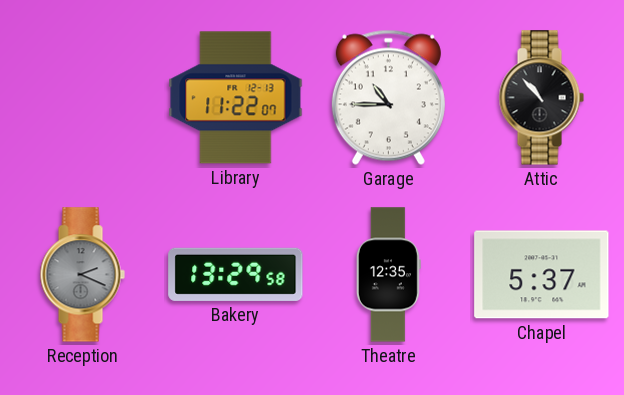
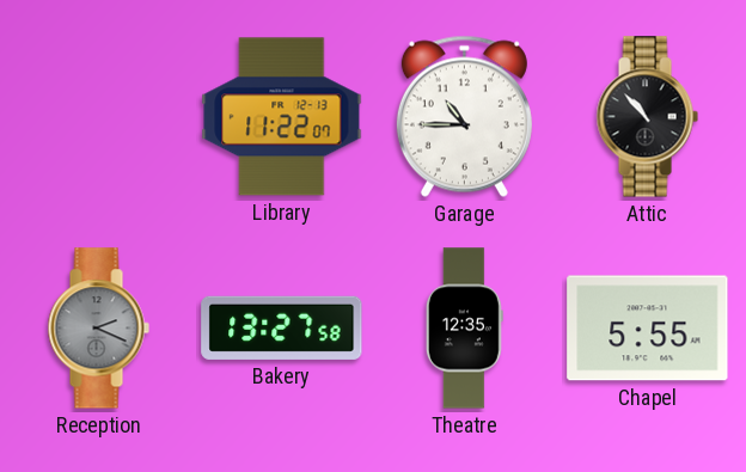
Bakery: 13:29 -> 13:27 (282, 327)
Chapel: 5:37 -> 5:55 (648, 329)
